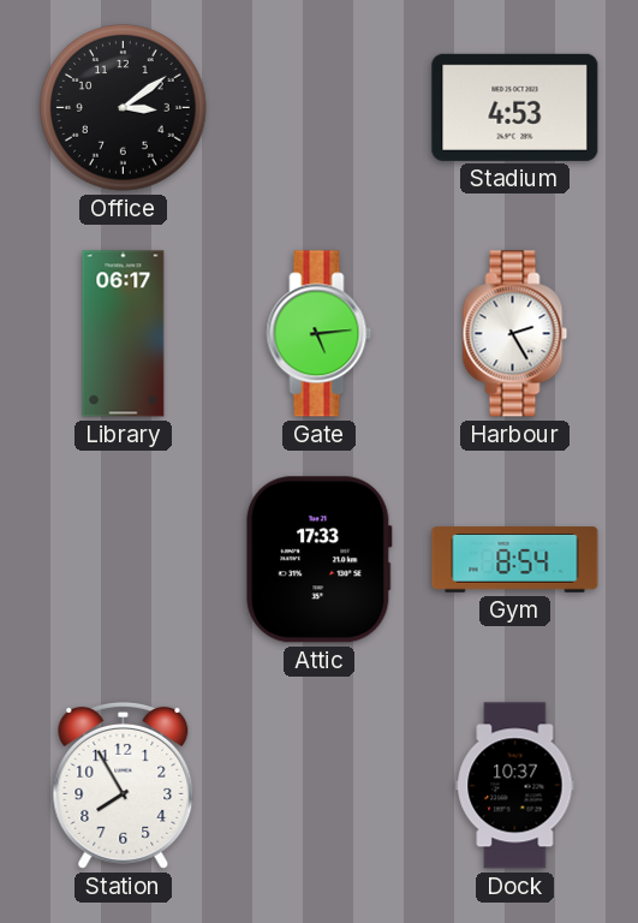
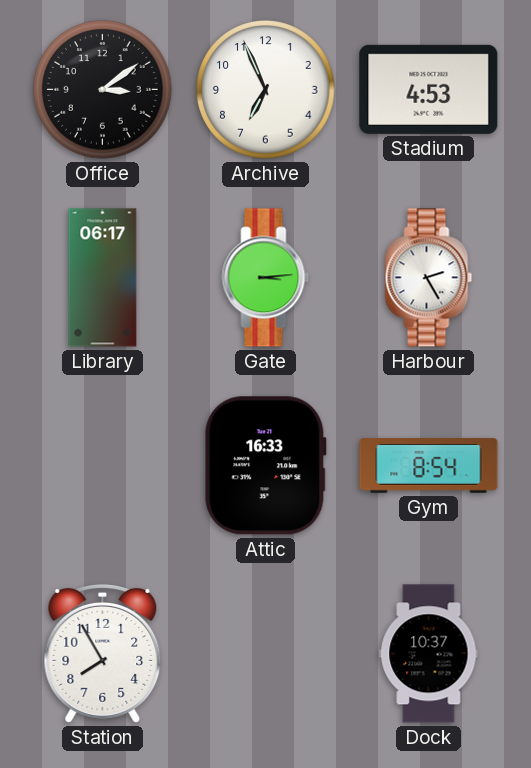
Archive: none -> 6:56 (266, 90)
Gate: 5:14 -> 3:14 (266, 278)
Attic: 17:33 -> 16:33 (266, 466)
